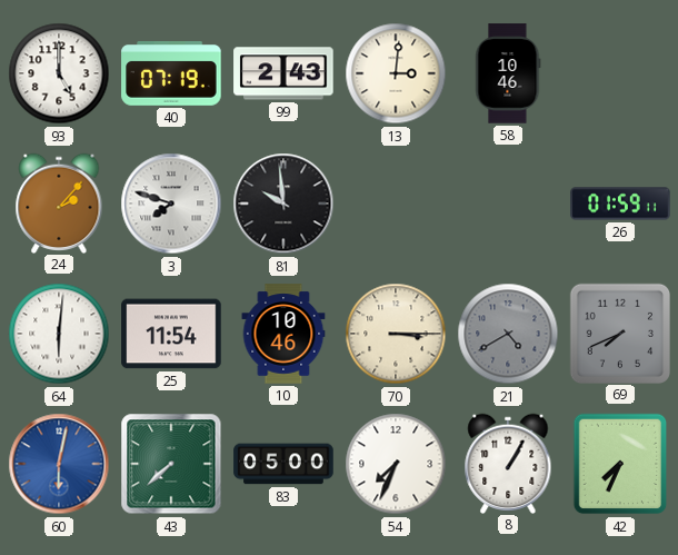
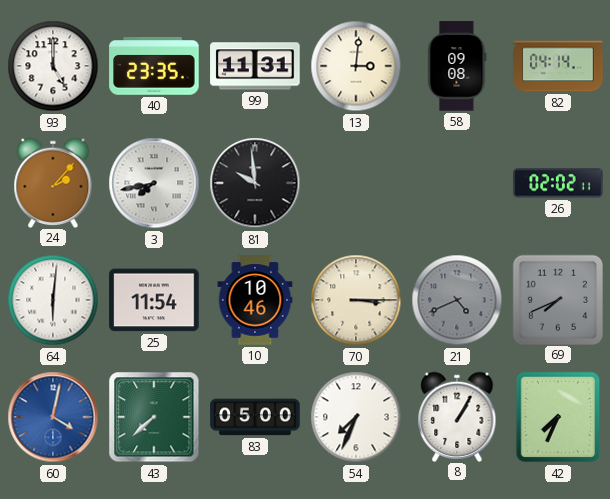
40: 07:19 -> 23:35 (154, 67)
99: 2:43 -> 11:31 (255, 66)
58: 10:46 -> 09:08 (457, 66)
82: none -> 04:14 (558, 66)
3: 7:48 -> 7:43 (154, 183)
26: 01:59 -> 02:02 (558, 183)
21: 4:40 -> 4:41 (457, 300)
60: 6:02 -> 4:02 (53, 417)
